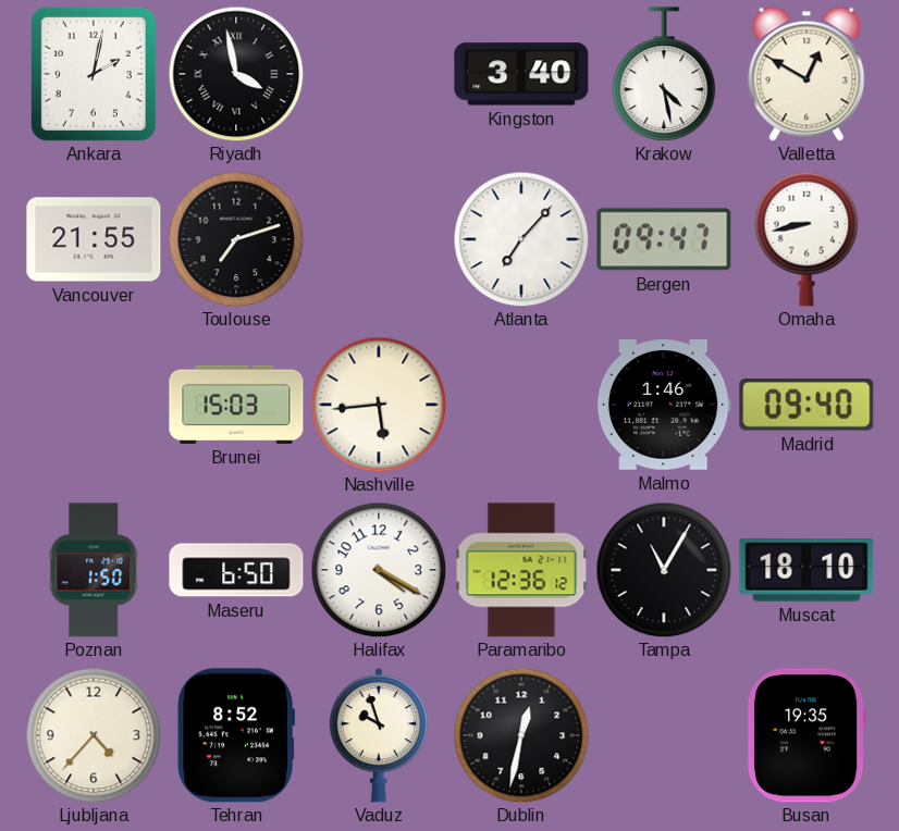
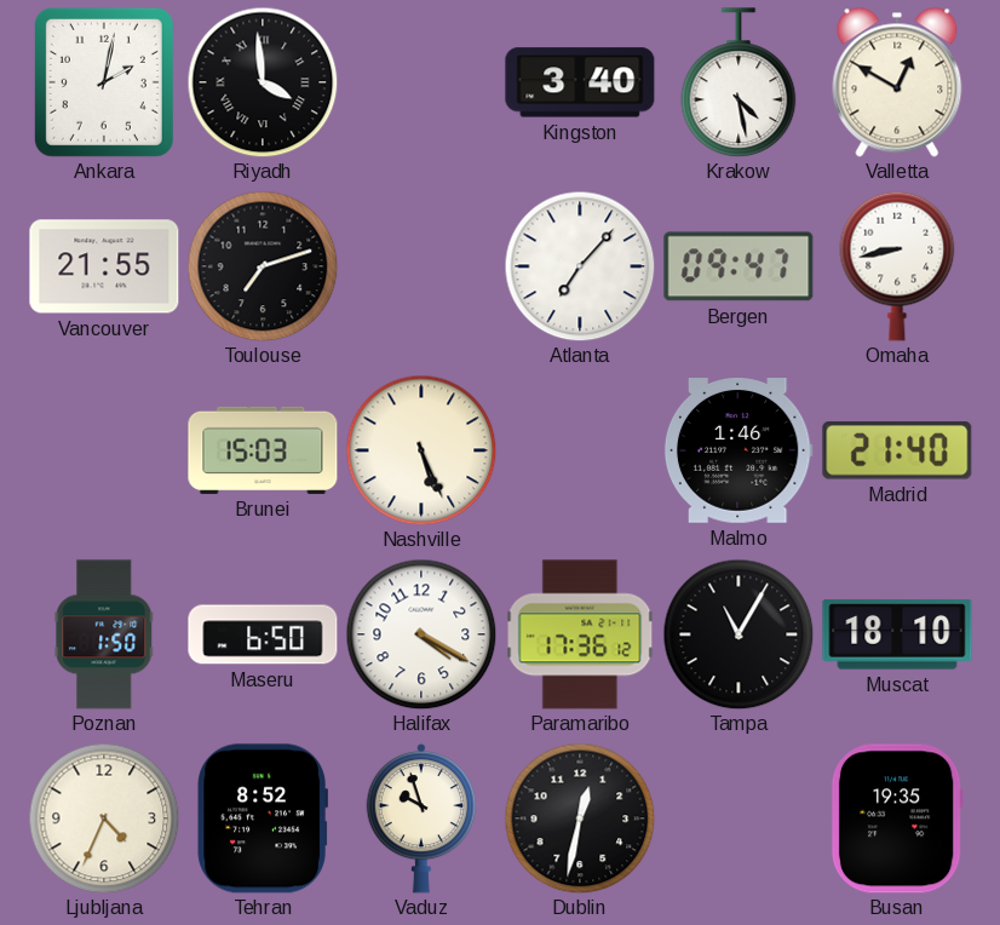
Riyadh: 3:58 -> 3:59 (263, 82)
Nashville: 5:44 -> 5:26 (421, 450)
Madrid: 09:40 -> 21:40 (897, 450)
Paramaribo: 12:36 -> 17:36 (580, 634)
Ljubljana: 4:37 -> 4:34 (104, 818)
